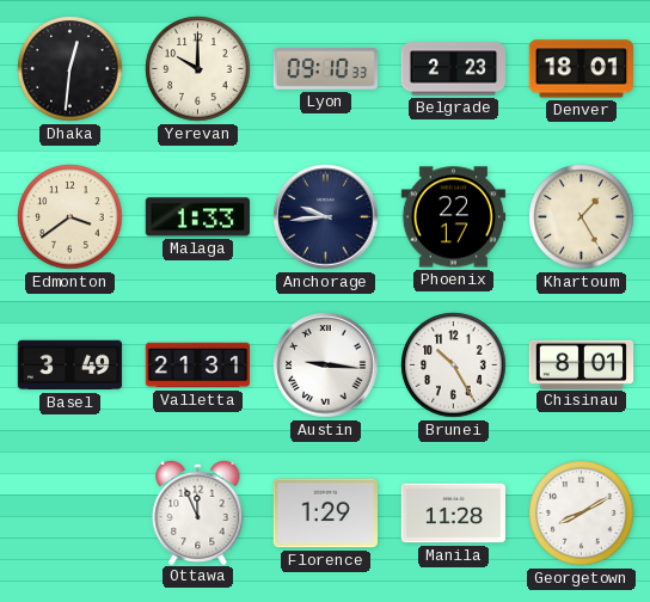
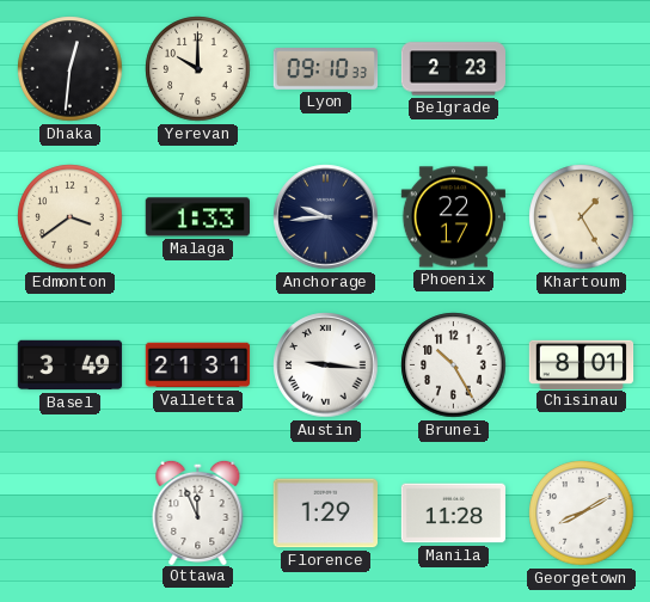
Denver: 18:01 -> none (581, 69)
